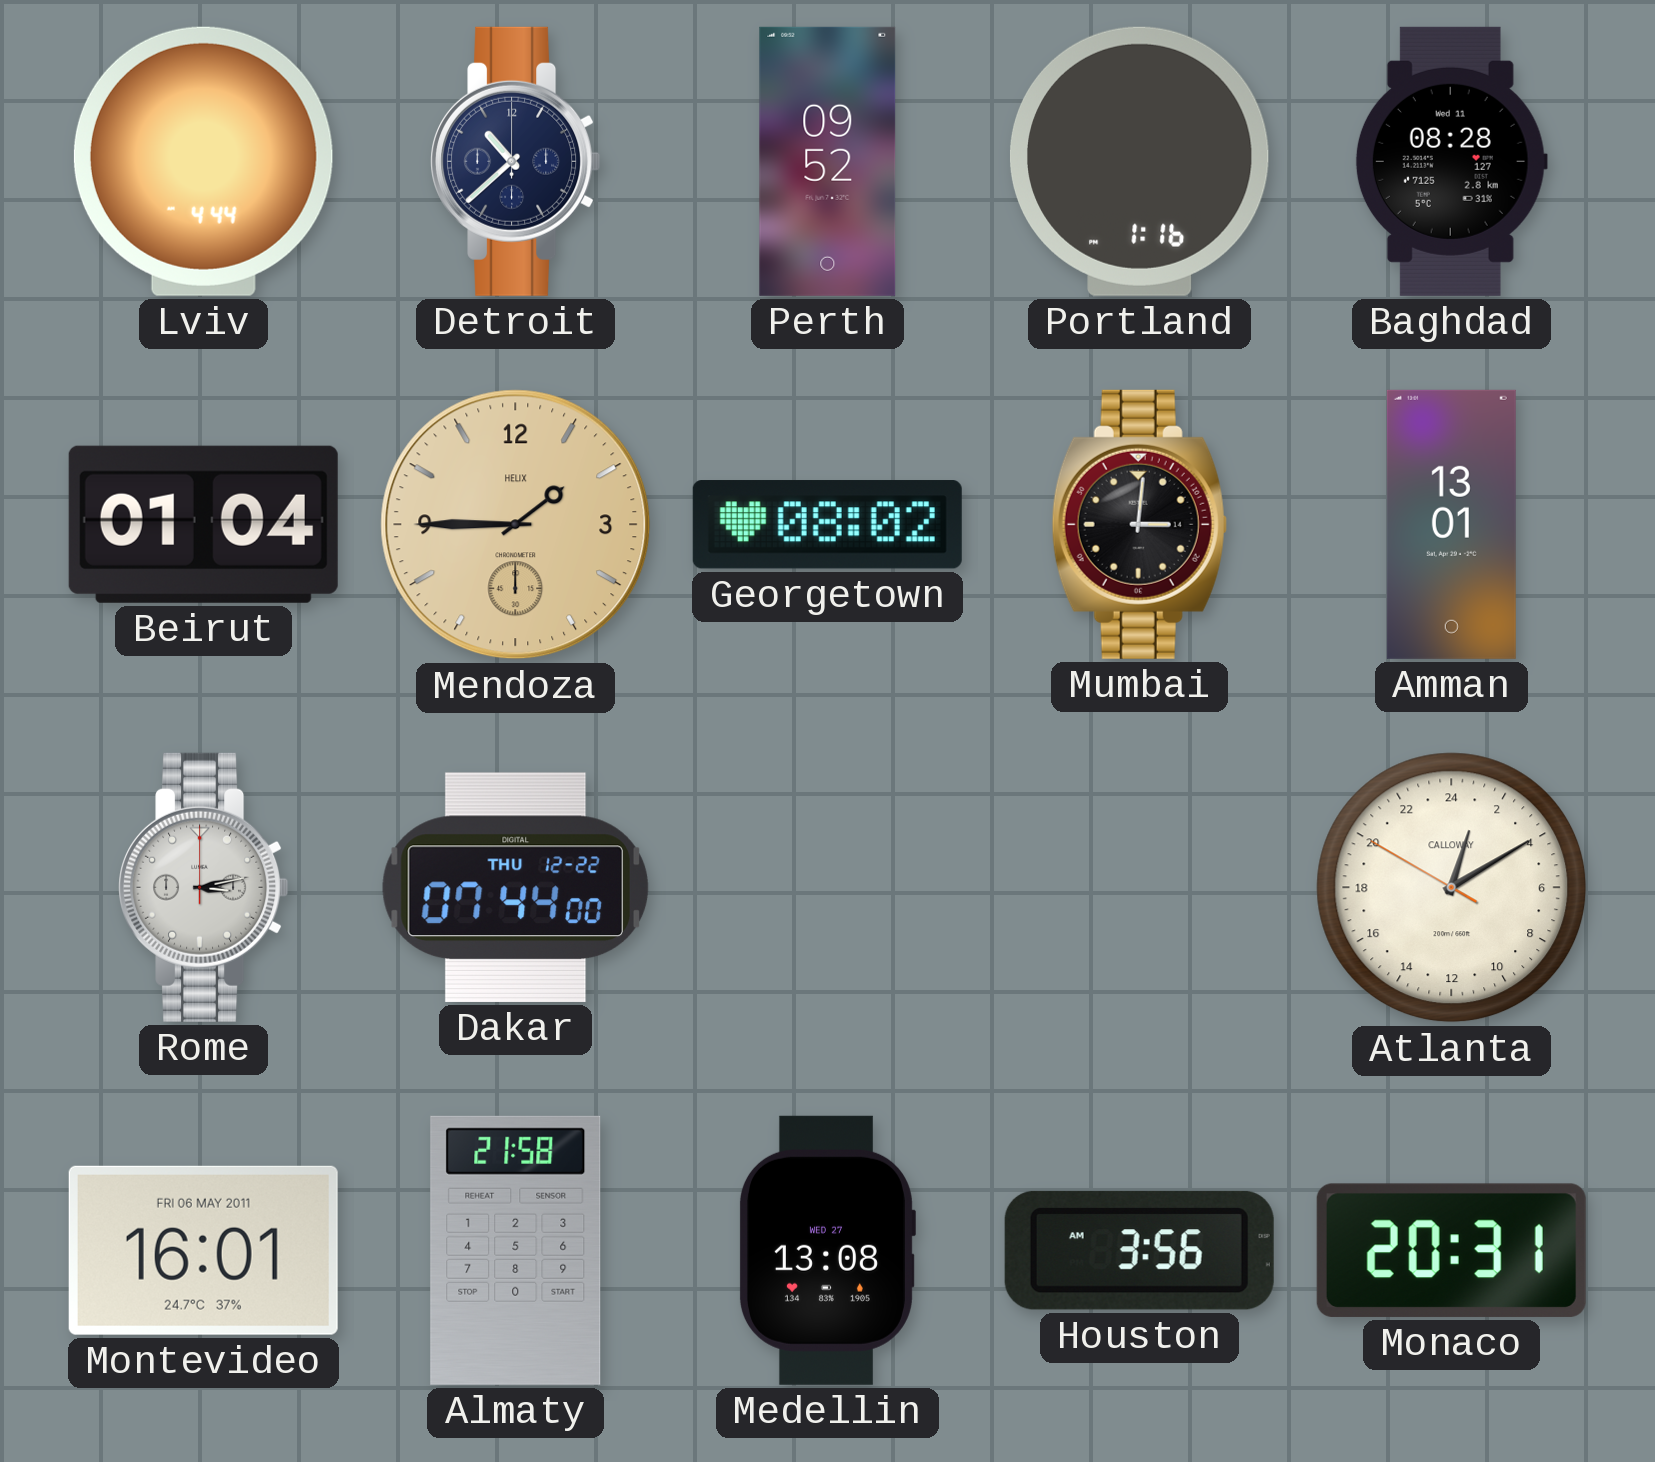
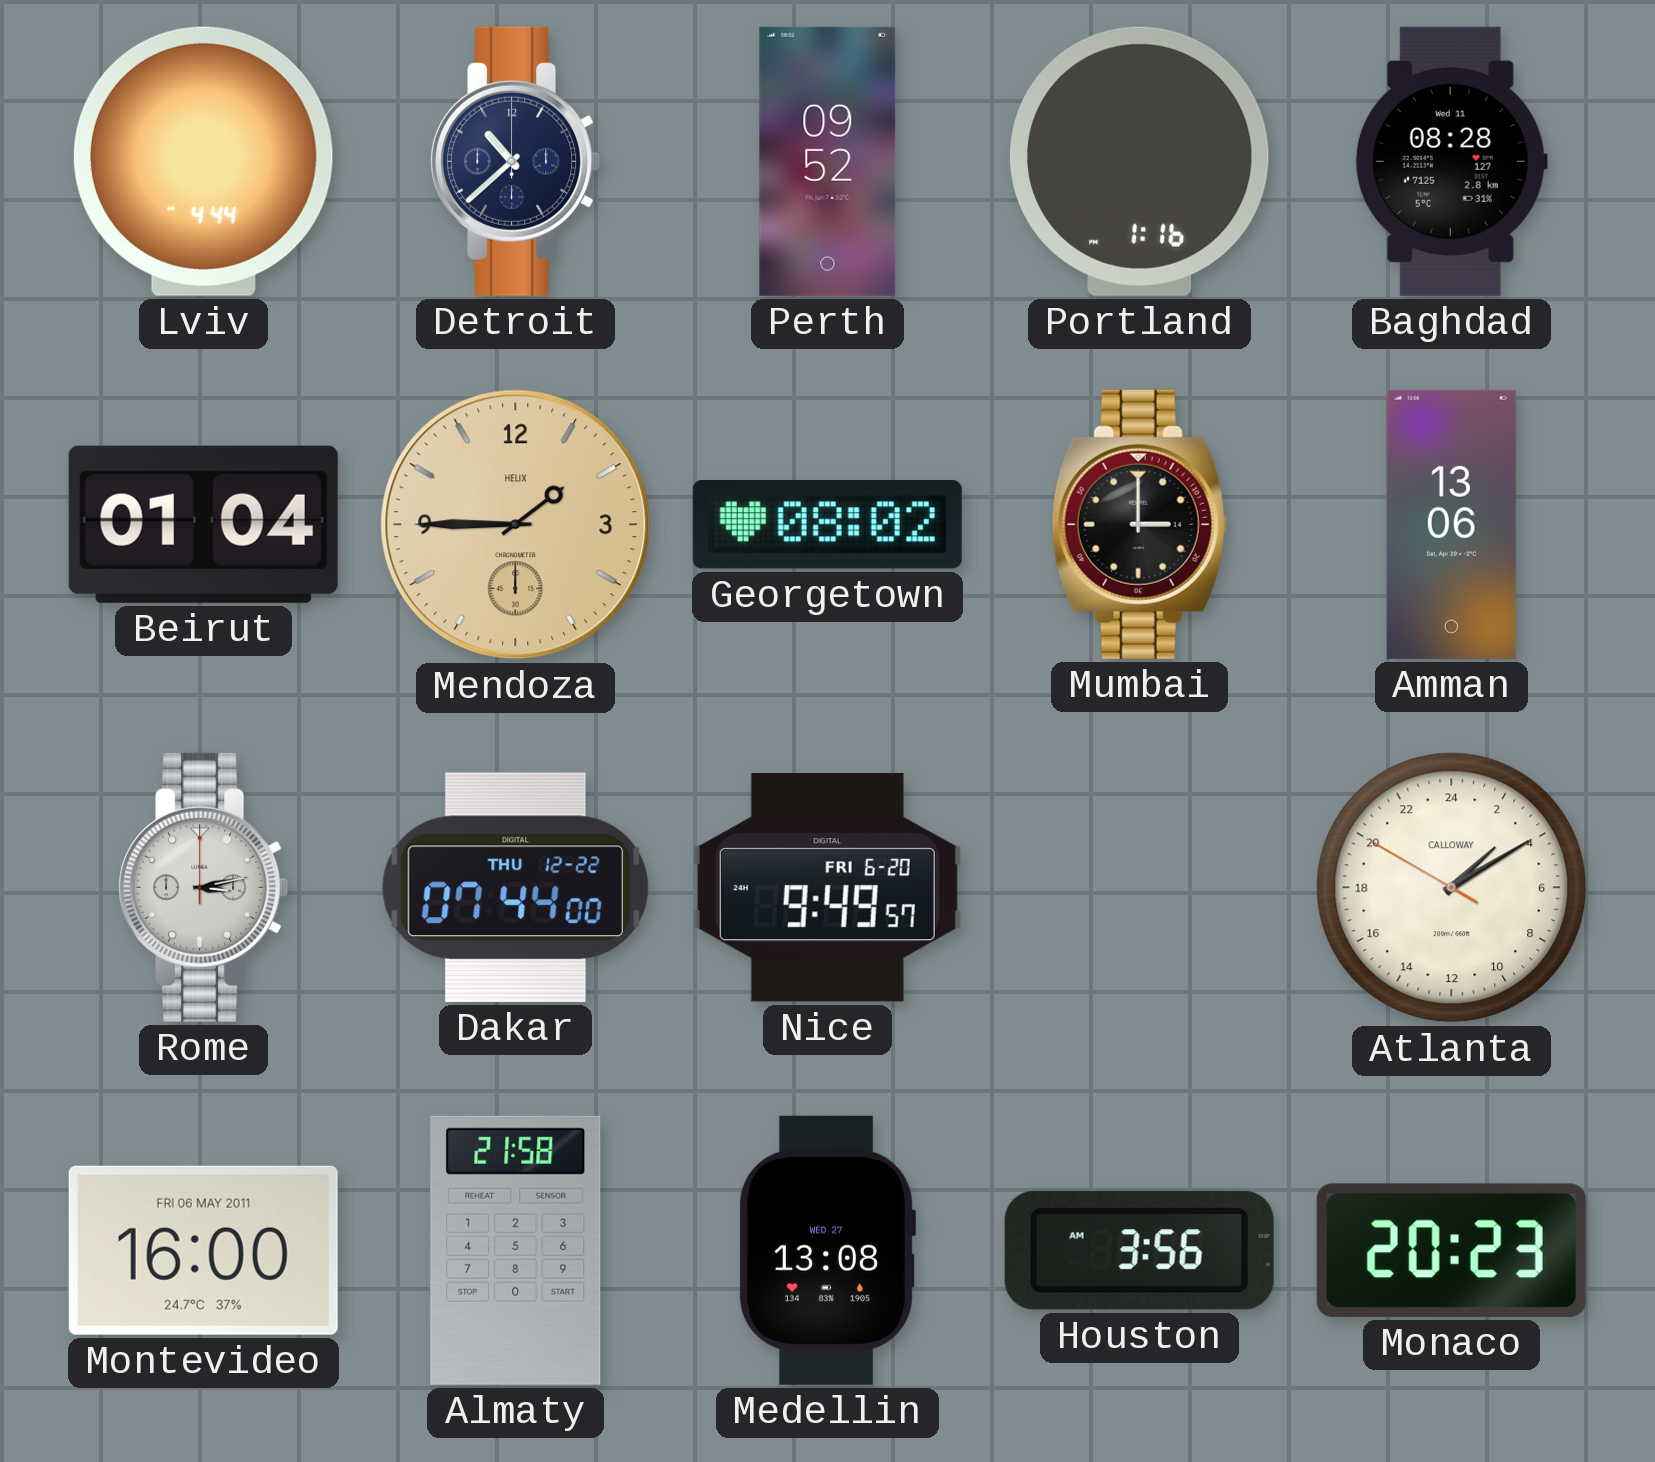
Mumbai: 3:01 -> 3:00 (1139, 524)
Amman: 13:01 -> 13:06 (1451, 524)
Nice: none -> 9:49 (827, 888)
Atlanta: 1:09 -> 3:09 (1452, 888)
Montevideo: 16:01 -> 16:00 (203, 1250)
Monaco: 20:31 -> 20:23 (1451, 1250)
